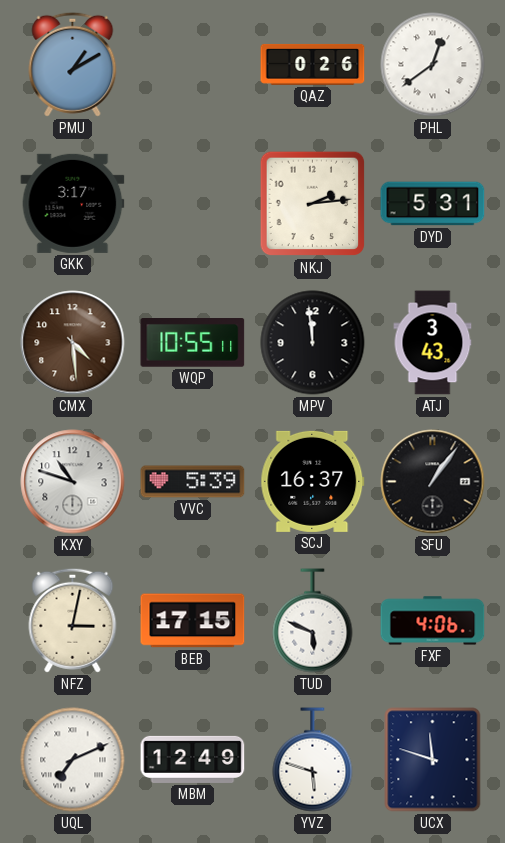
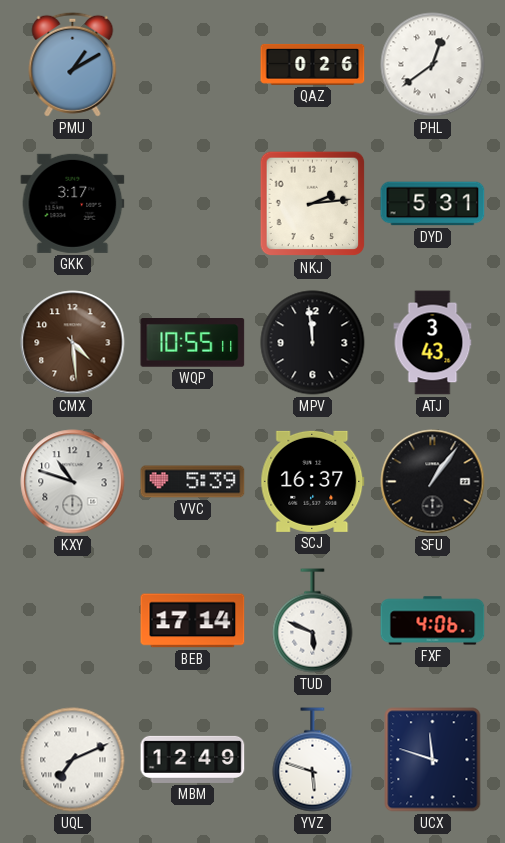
NFZ: 3:02 -> none (73, 620)
BEB: 17:15 -> 17:14 (193, 621)
